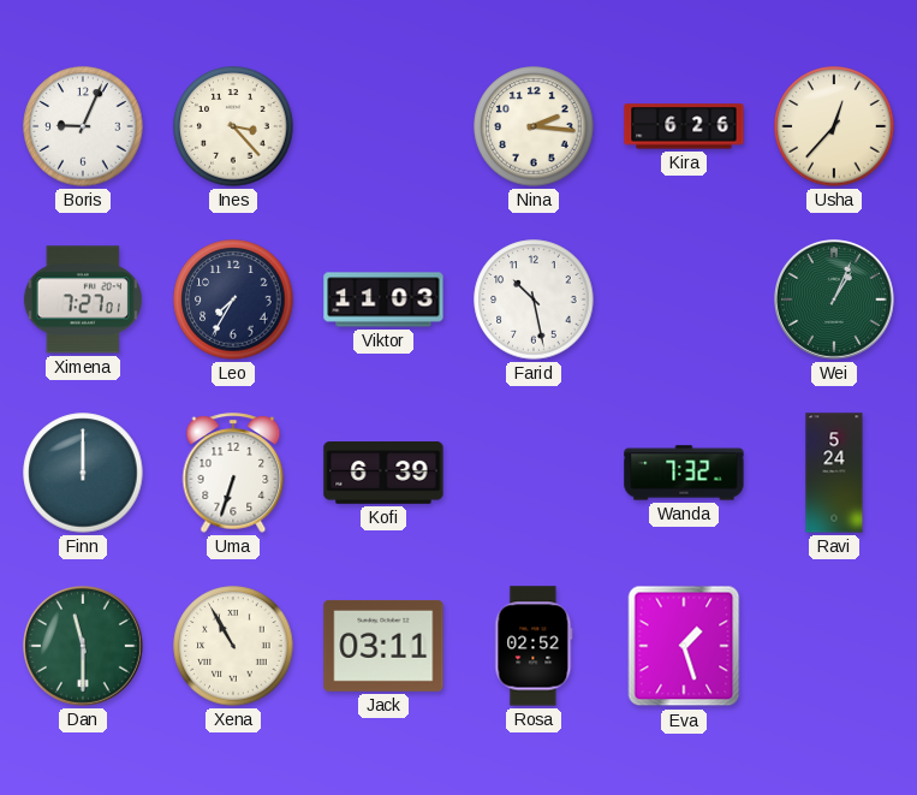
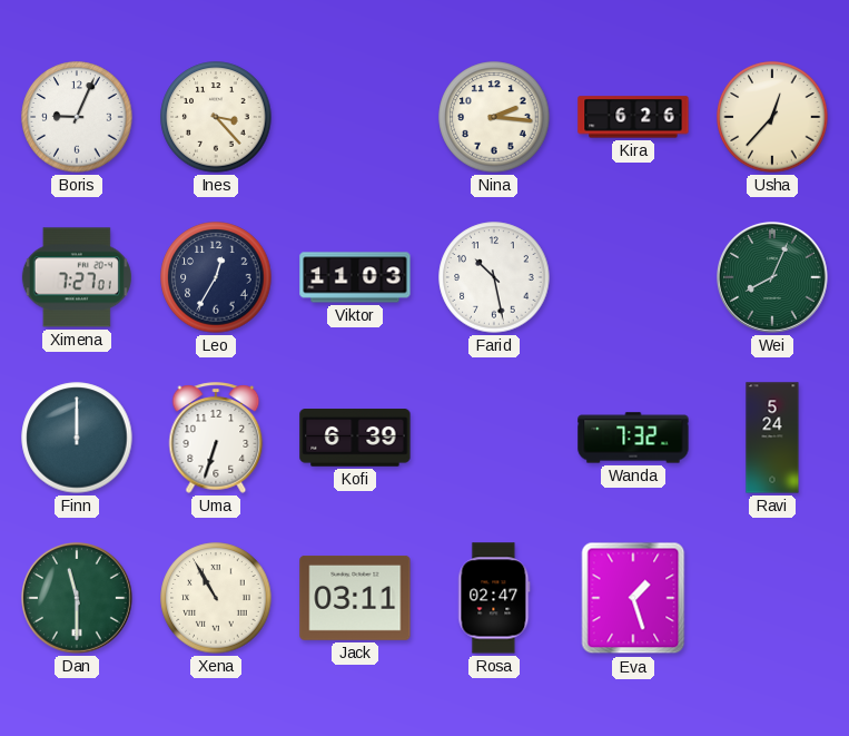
Leo: 7:35 -> 12:35 (216, 277)
Wei: 1:04 -> 8:04 (773, 278)
Rosa: 02:52 -> 02:47 (494, 598)
